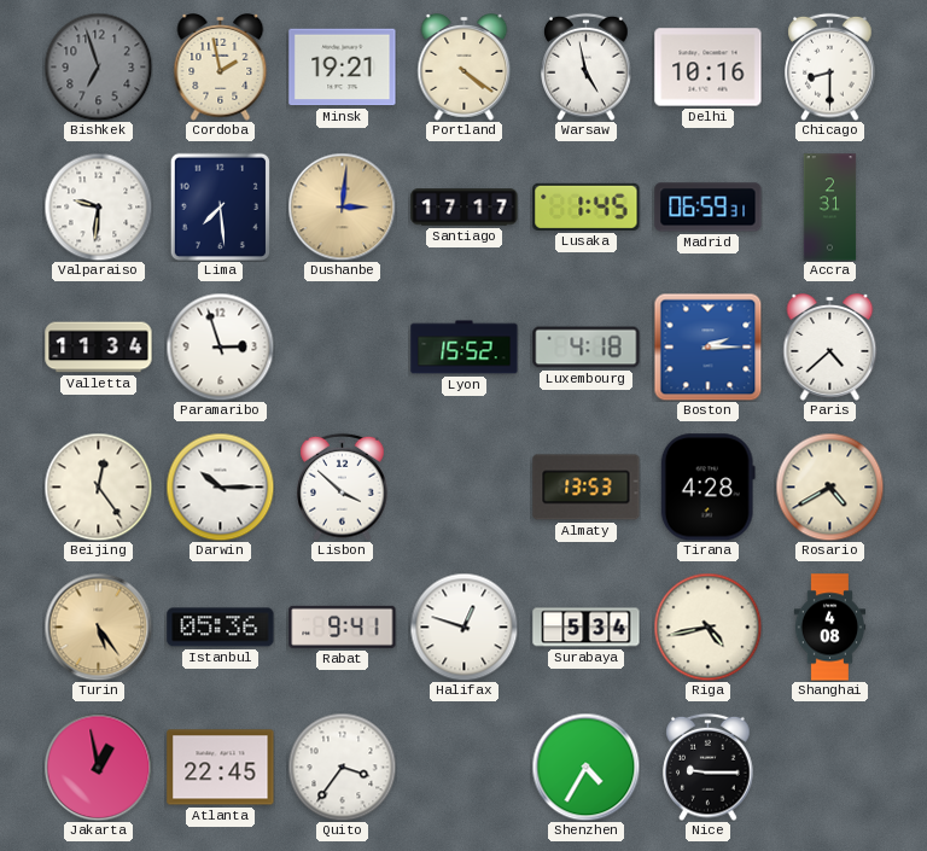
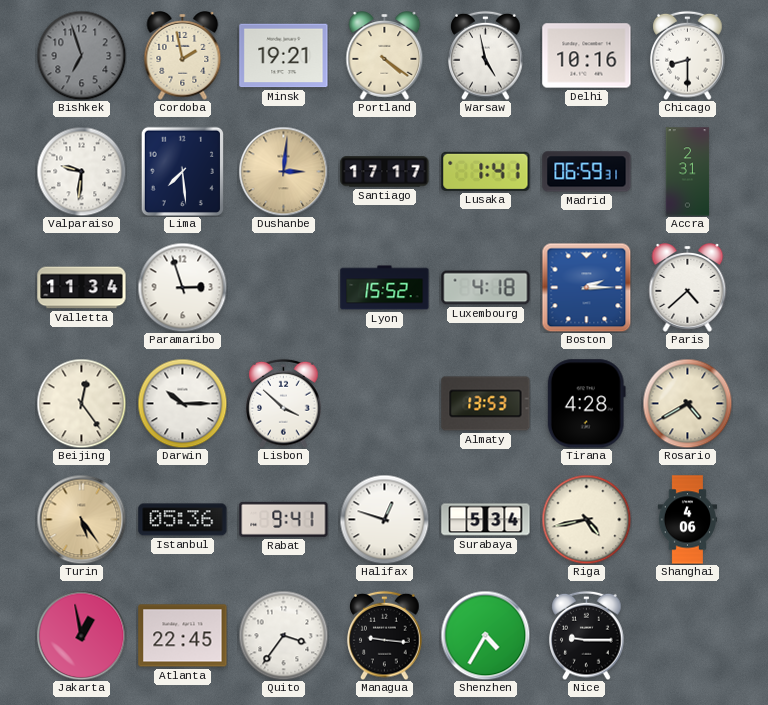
Lusaka: 1:45 -> 1:41 (486, 171)
Shanghai: 4:08 -> 4:06 (688, 520)
Managua: none -> 9:16 (385, 635)
